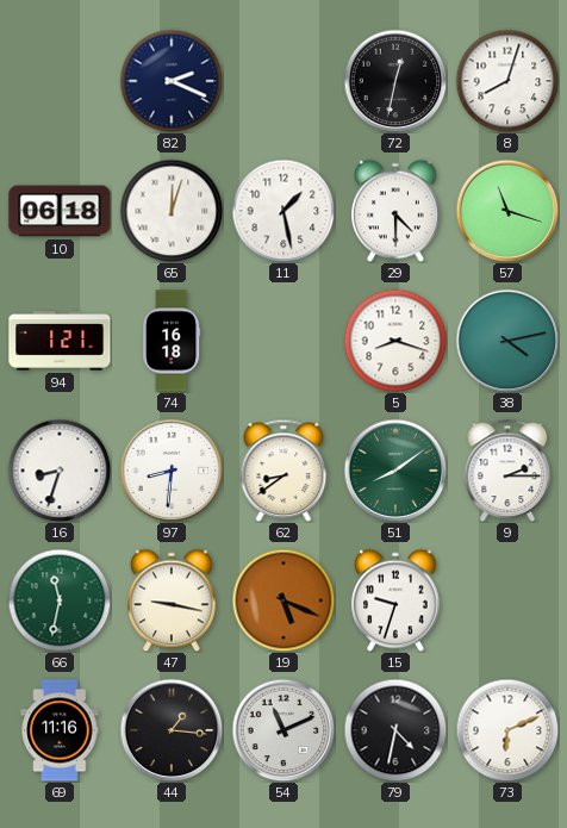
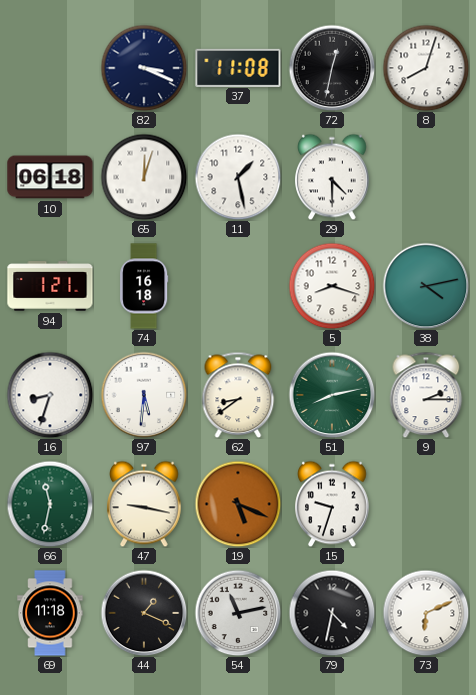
82: 2:19 -> 3:19 (144, 68)
37: none -> 11:08 (238, 67)
57: 11:18 -> none (507, 211)
97: 8:31 -> 5:31 (144, 395)
51: 8:09 -> 8:13 (332, 395)
69: 11:16 -> 11:18 (50, 613)
44: 1:16 -> 1:19 (144, 613)
54: 11:11 -> 11:13 (238, 613)
